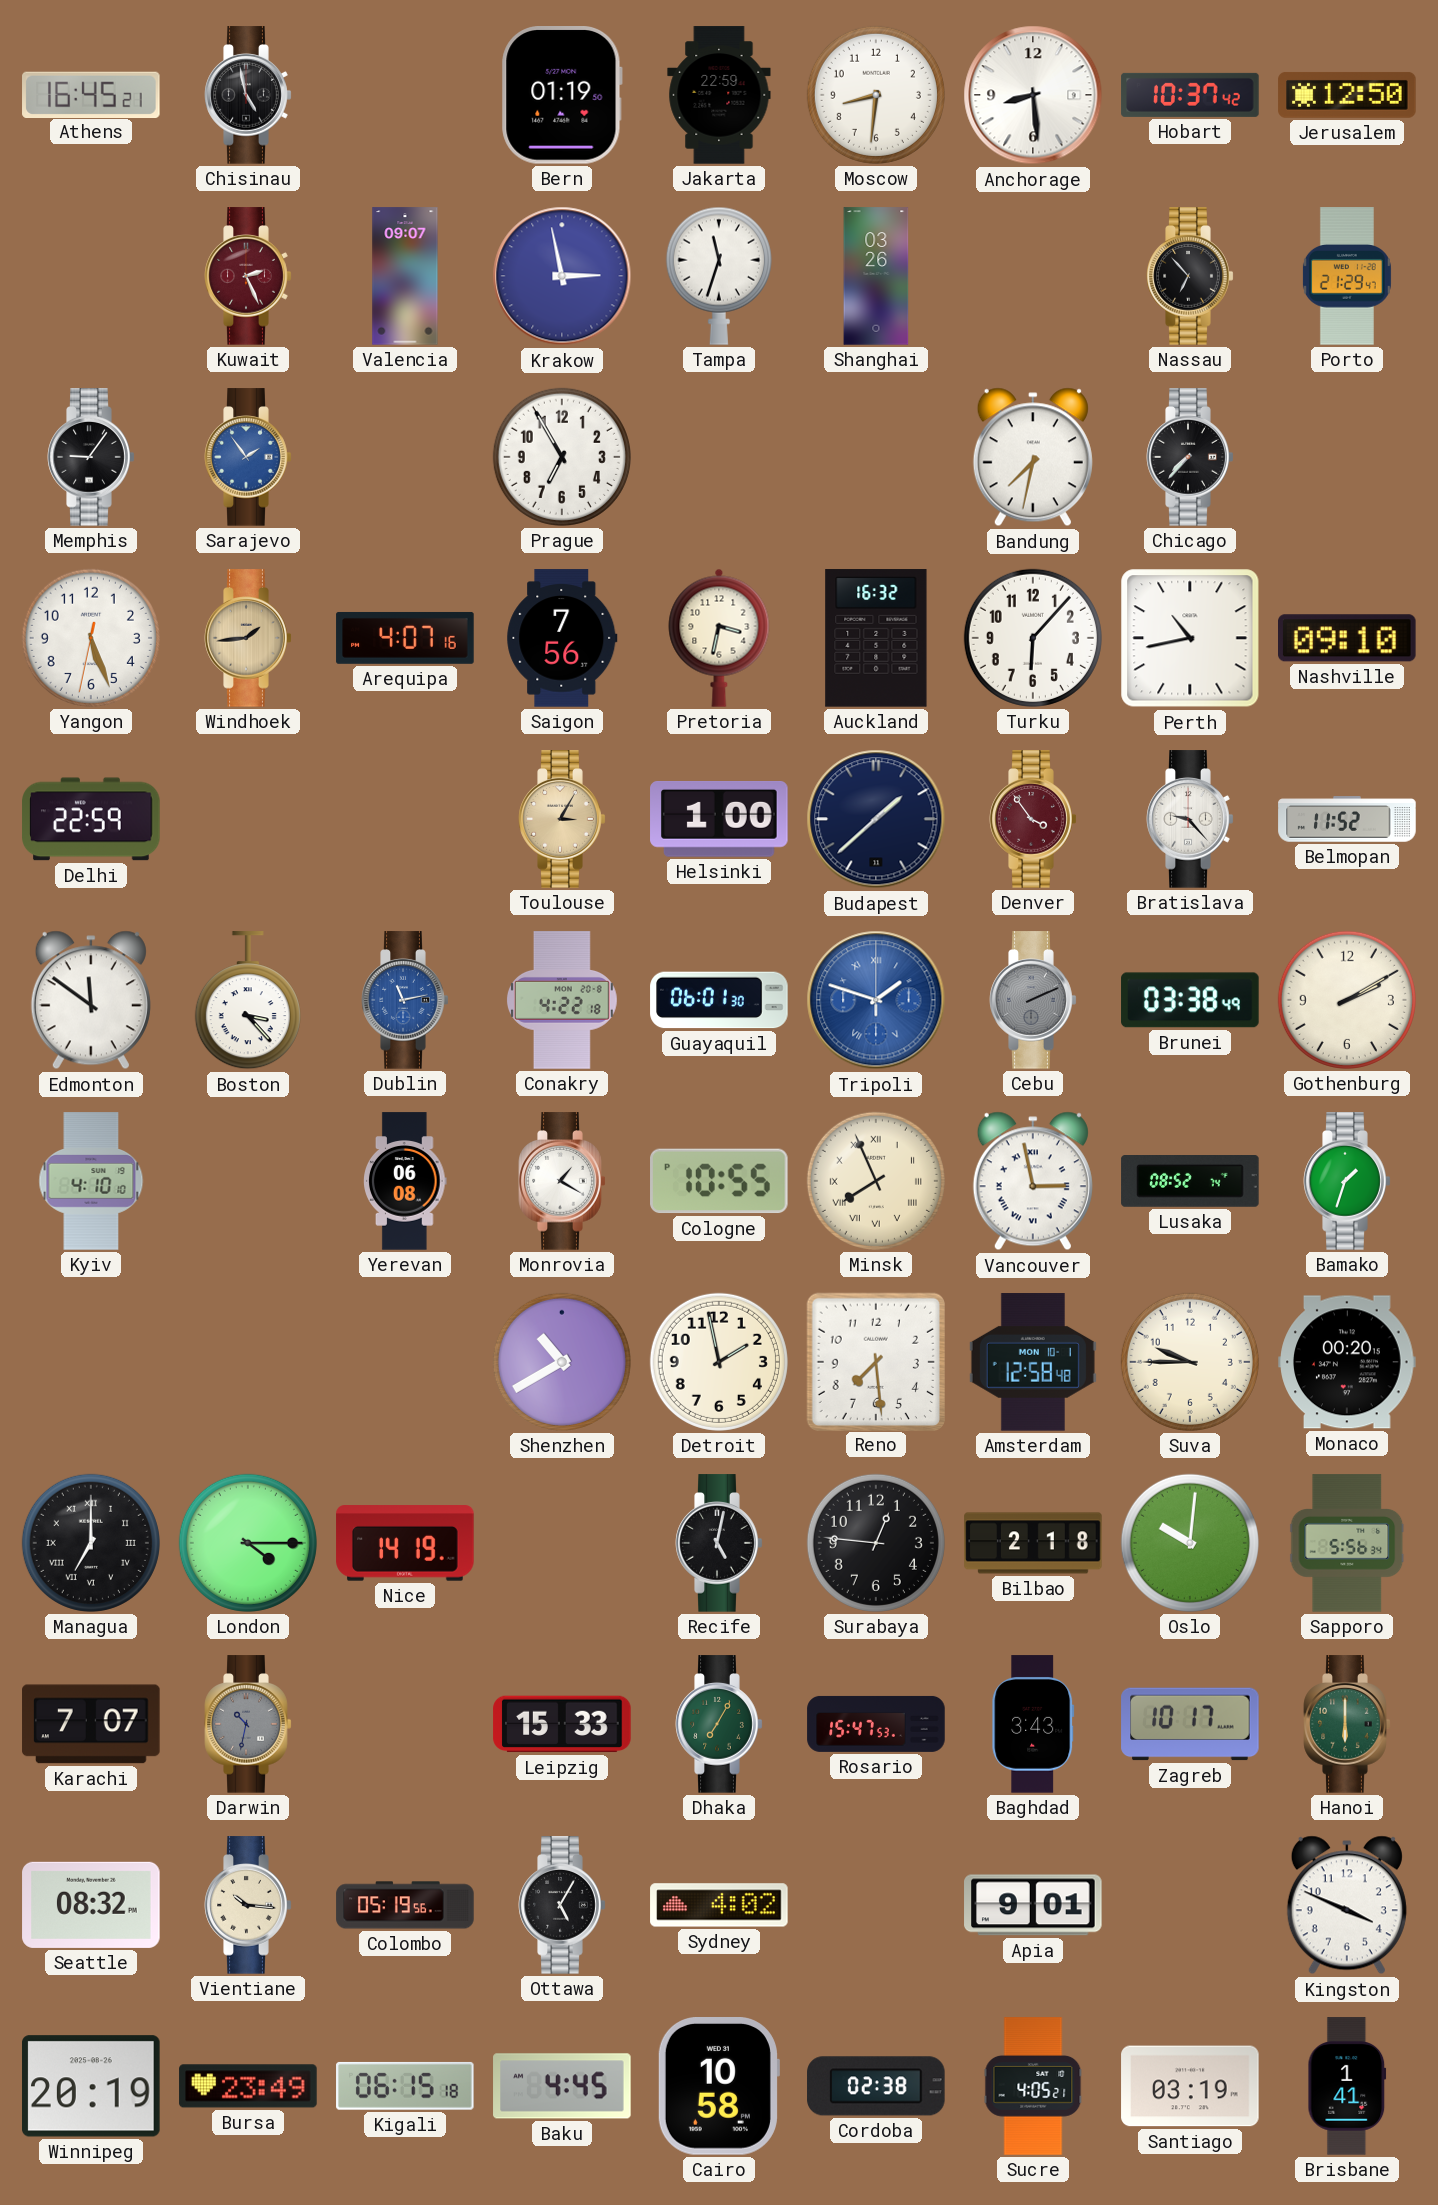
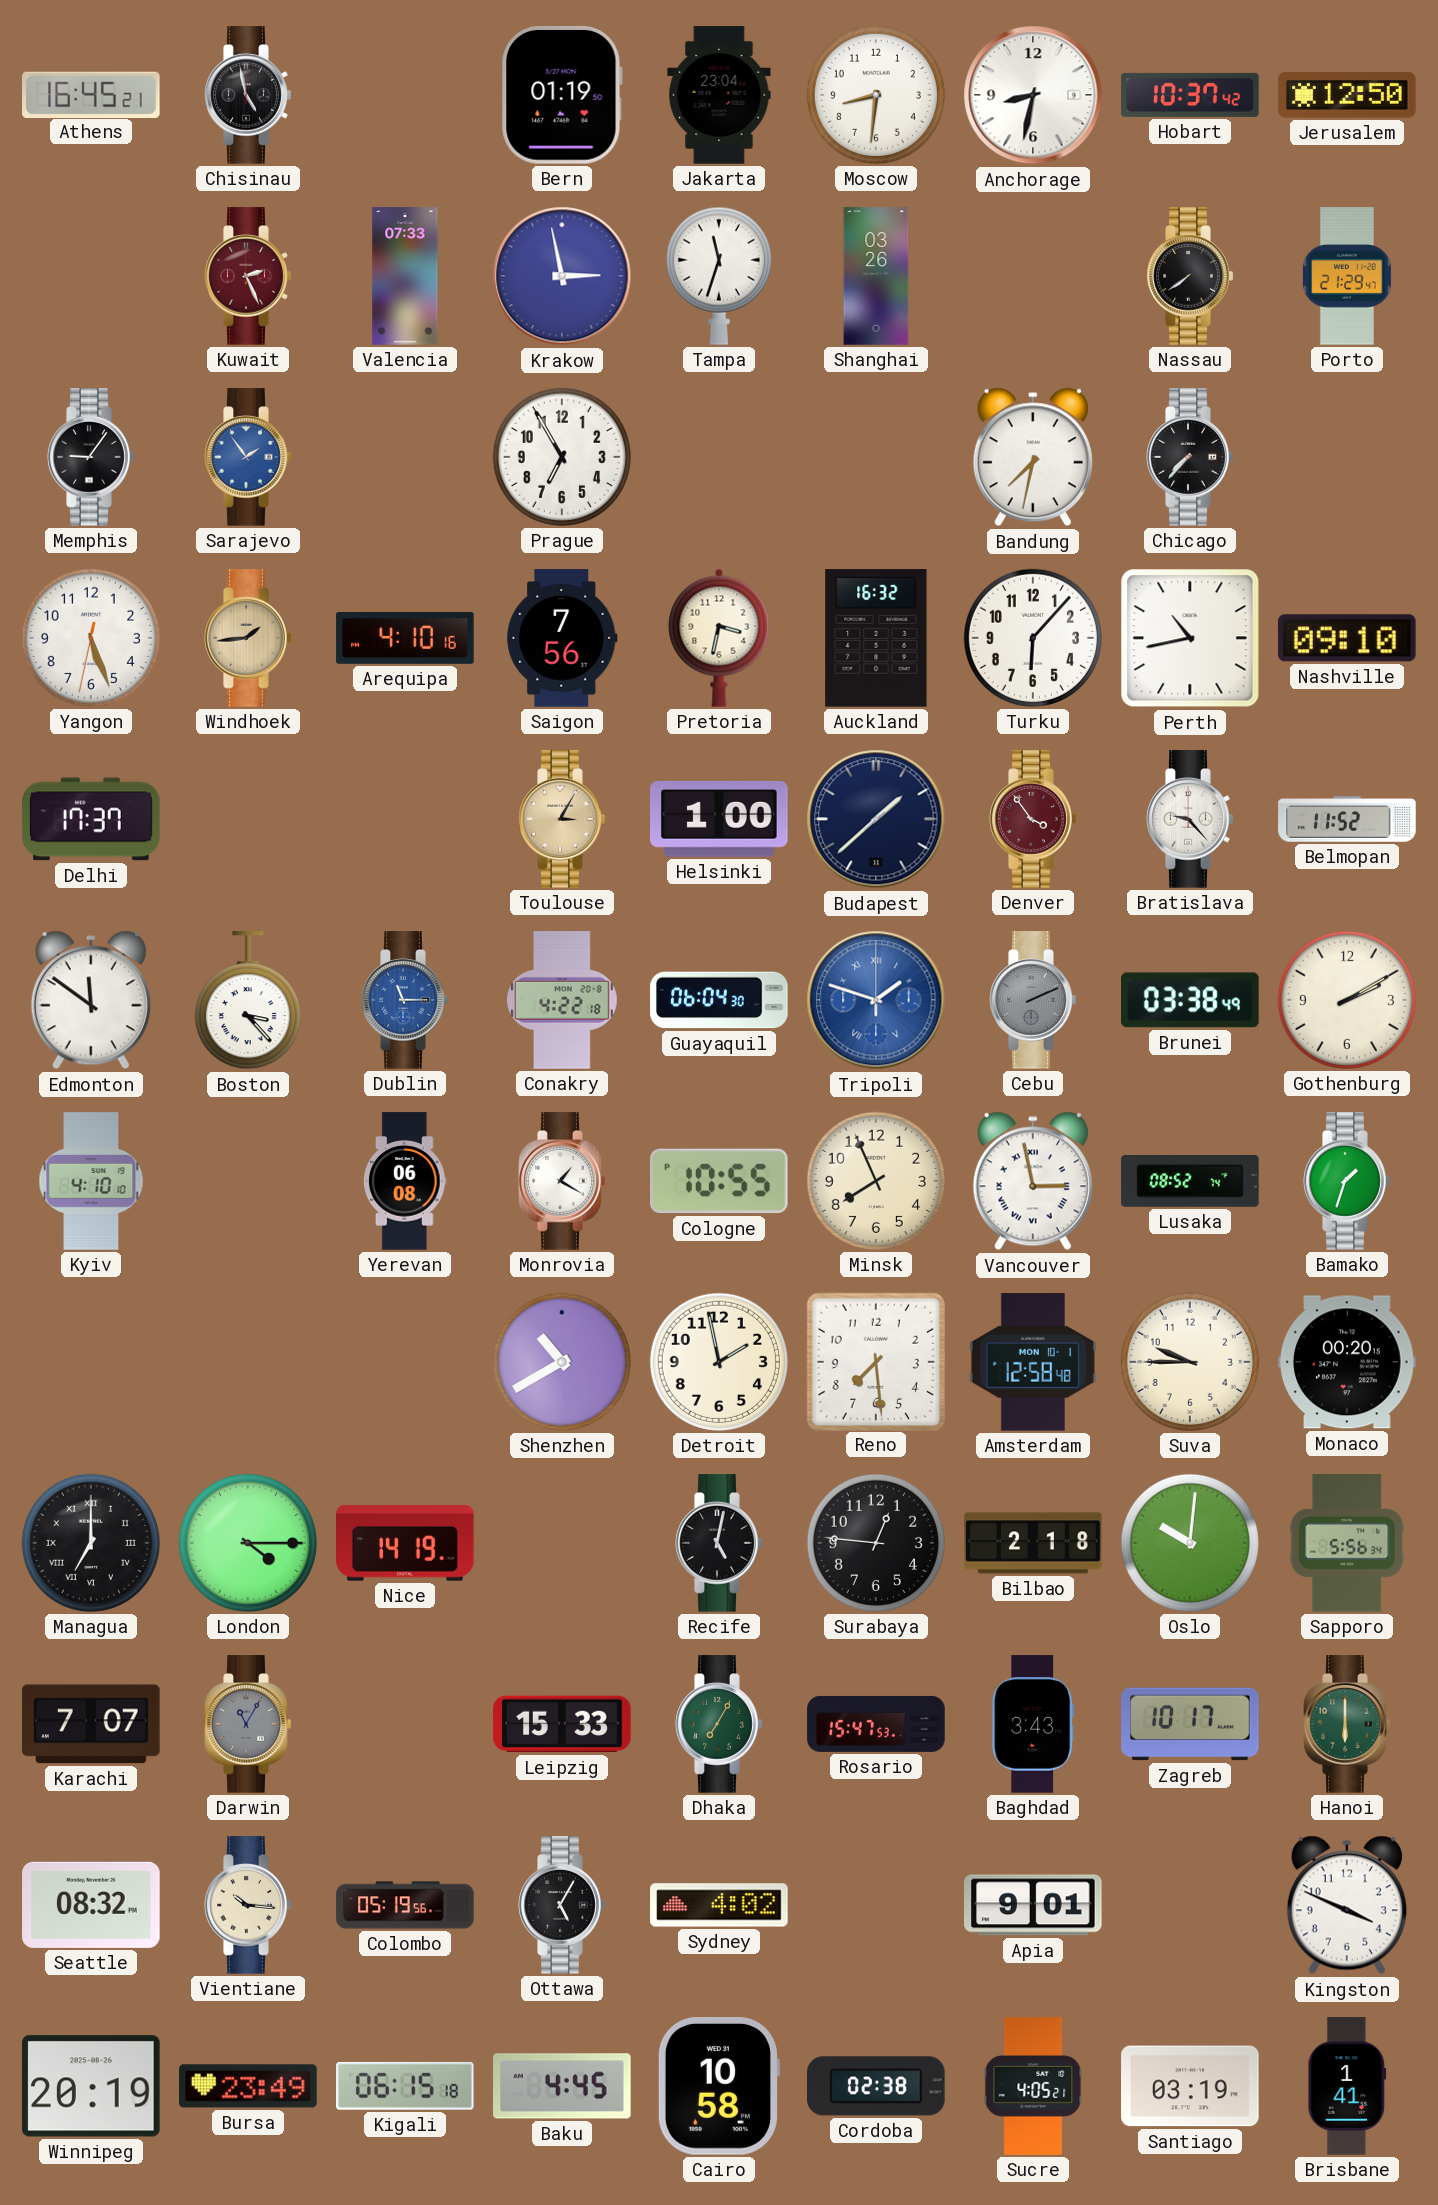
Jakarta: 22:59 -> 23:04 (719, 95)
Anchorage: 8:29 -> 8:32 (1033, 95)
Valencia: 09:07 -> 07:33 (405, 276)
Nassau: 6:53 -> 7:39 (1190, 276)
Arequipa: 4:07 -> 4:10 (405, 638)
Delhi: 22:59 -> 17:37 (91, 819)
Dublin: 11:13 -> 11:15 (405, 1000)
Guayaquil: 06:01 -> 06:04 (719, 1000)
Minsk numerals: Roman -> Arabic (876, 1181)
Darwin: 10:32 -> 11:05 (248, 1724)
